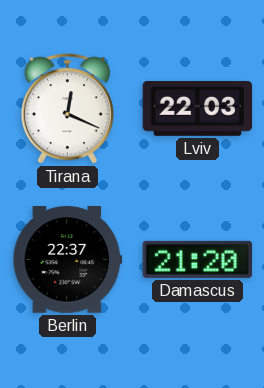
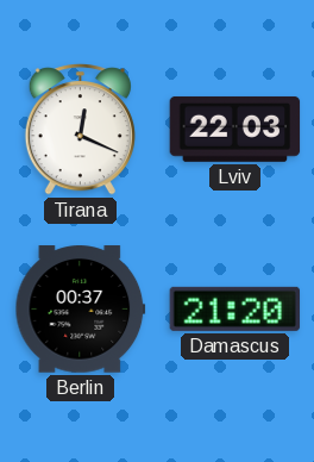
Berlin: 22:37 -> 00:37 (81, 310)
